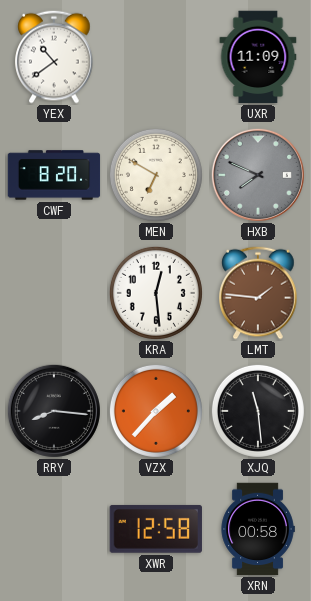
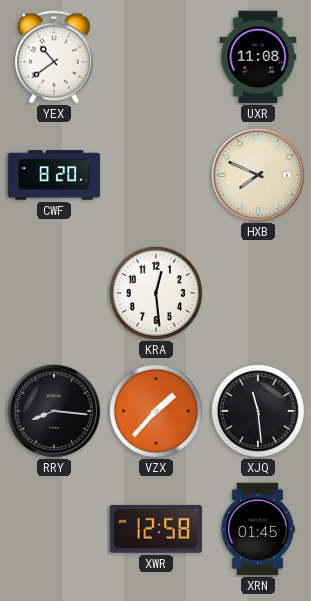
UXR: 11:09 -> 11:08 (258, 57)
MEN: 6:50 -> none (156, 175)
HXB dial: grey -> cream (258, 175)
LMT: 1:46 -> none (258, 293)
XRN: 00:58 -> 01:45 (258, 529)
